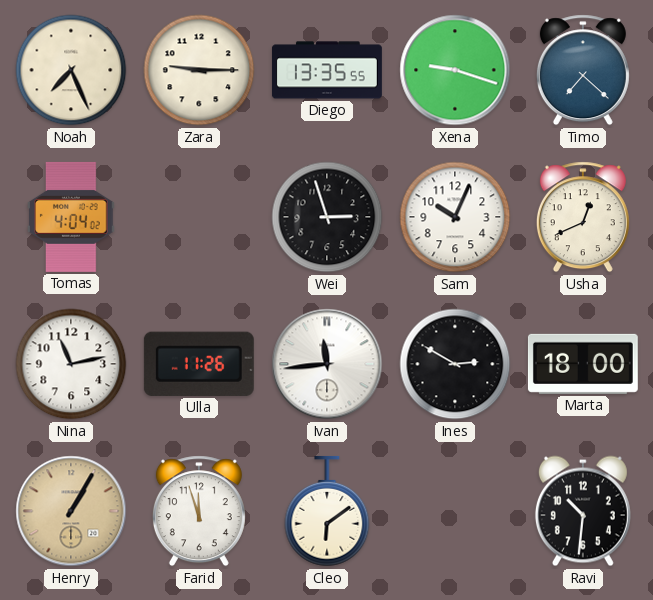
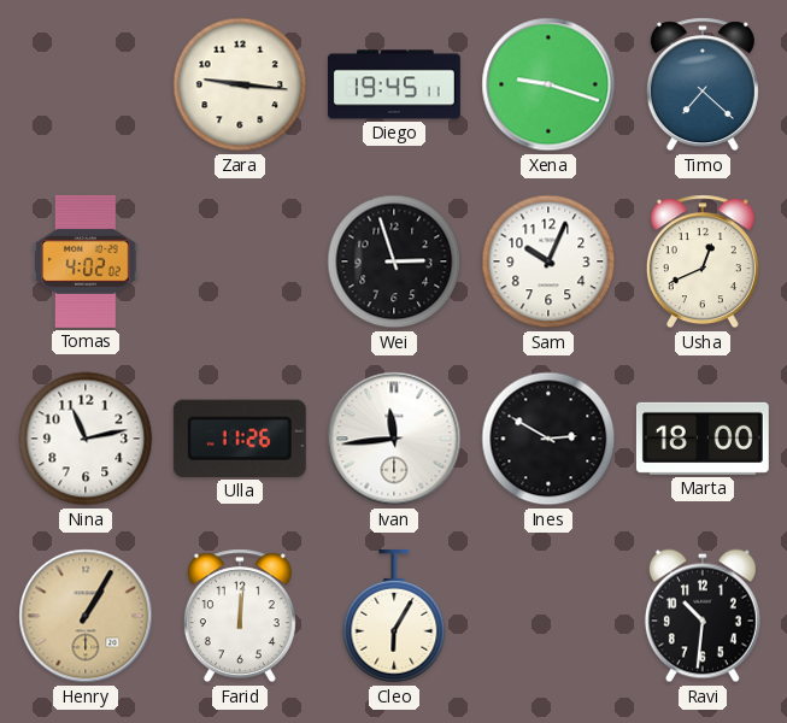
Noah: 7:26 -> none (71, 70)
Zara: 9:15 -> 9:16 (240, 84)
Diego: 13:35 -> 19:45 (394, 84)
Tomas: 4:04 -> 4:02 (86, 261)
Farid: 11:57 -> 12:01 (240, 616)
Cleo: 6:09 -> 6:05 (394, 616)
